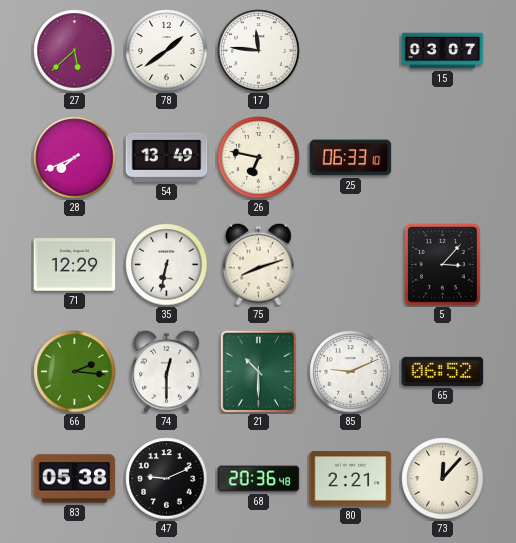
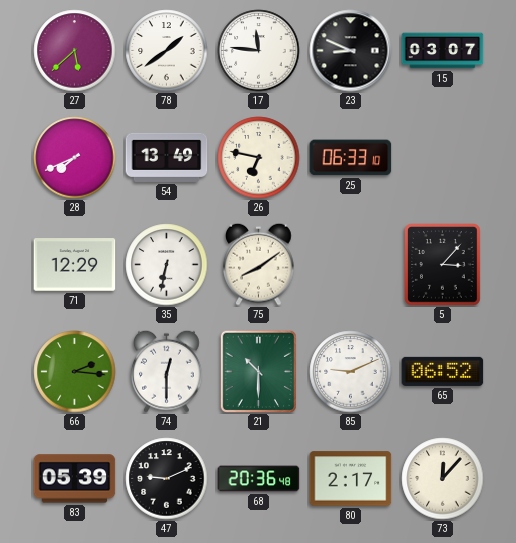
23: none -> 8:49 (351, 51)
75: 8:12 -> 8:09 (259, 264)
83: 05:38 -> 05:39 (75, 479)
80: 2:21 -> 2:17 (351, 479)
